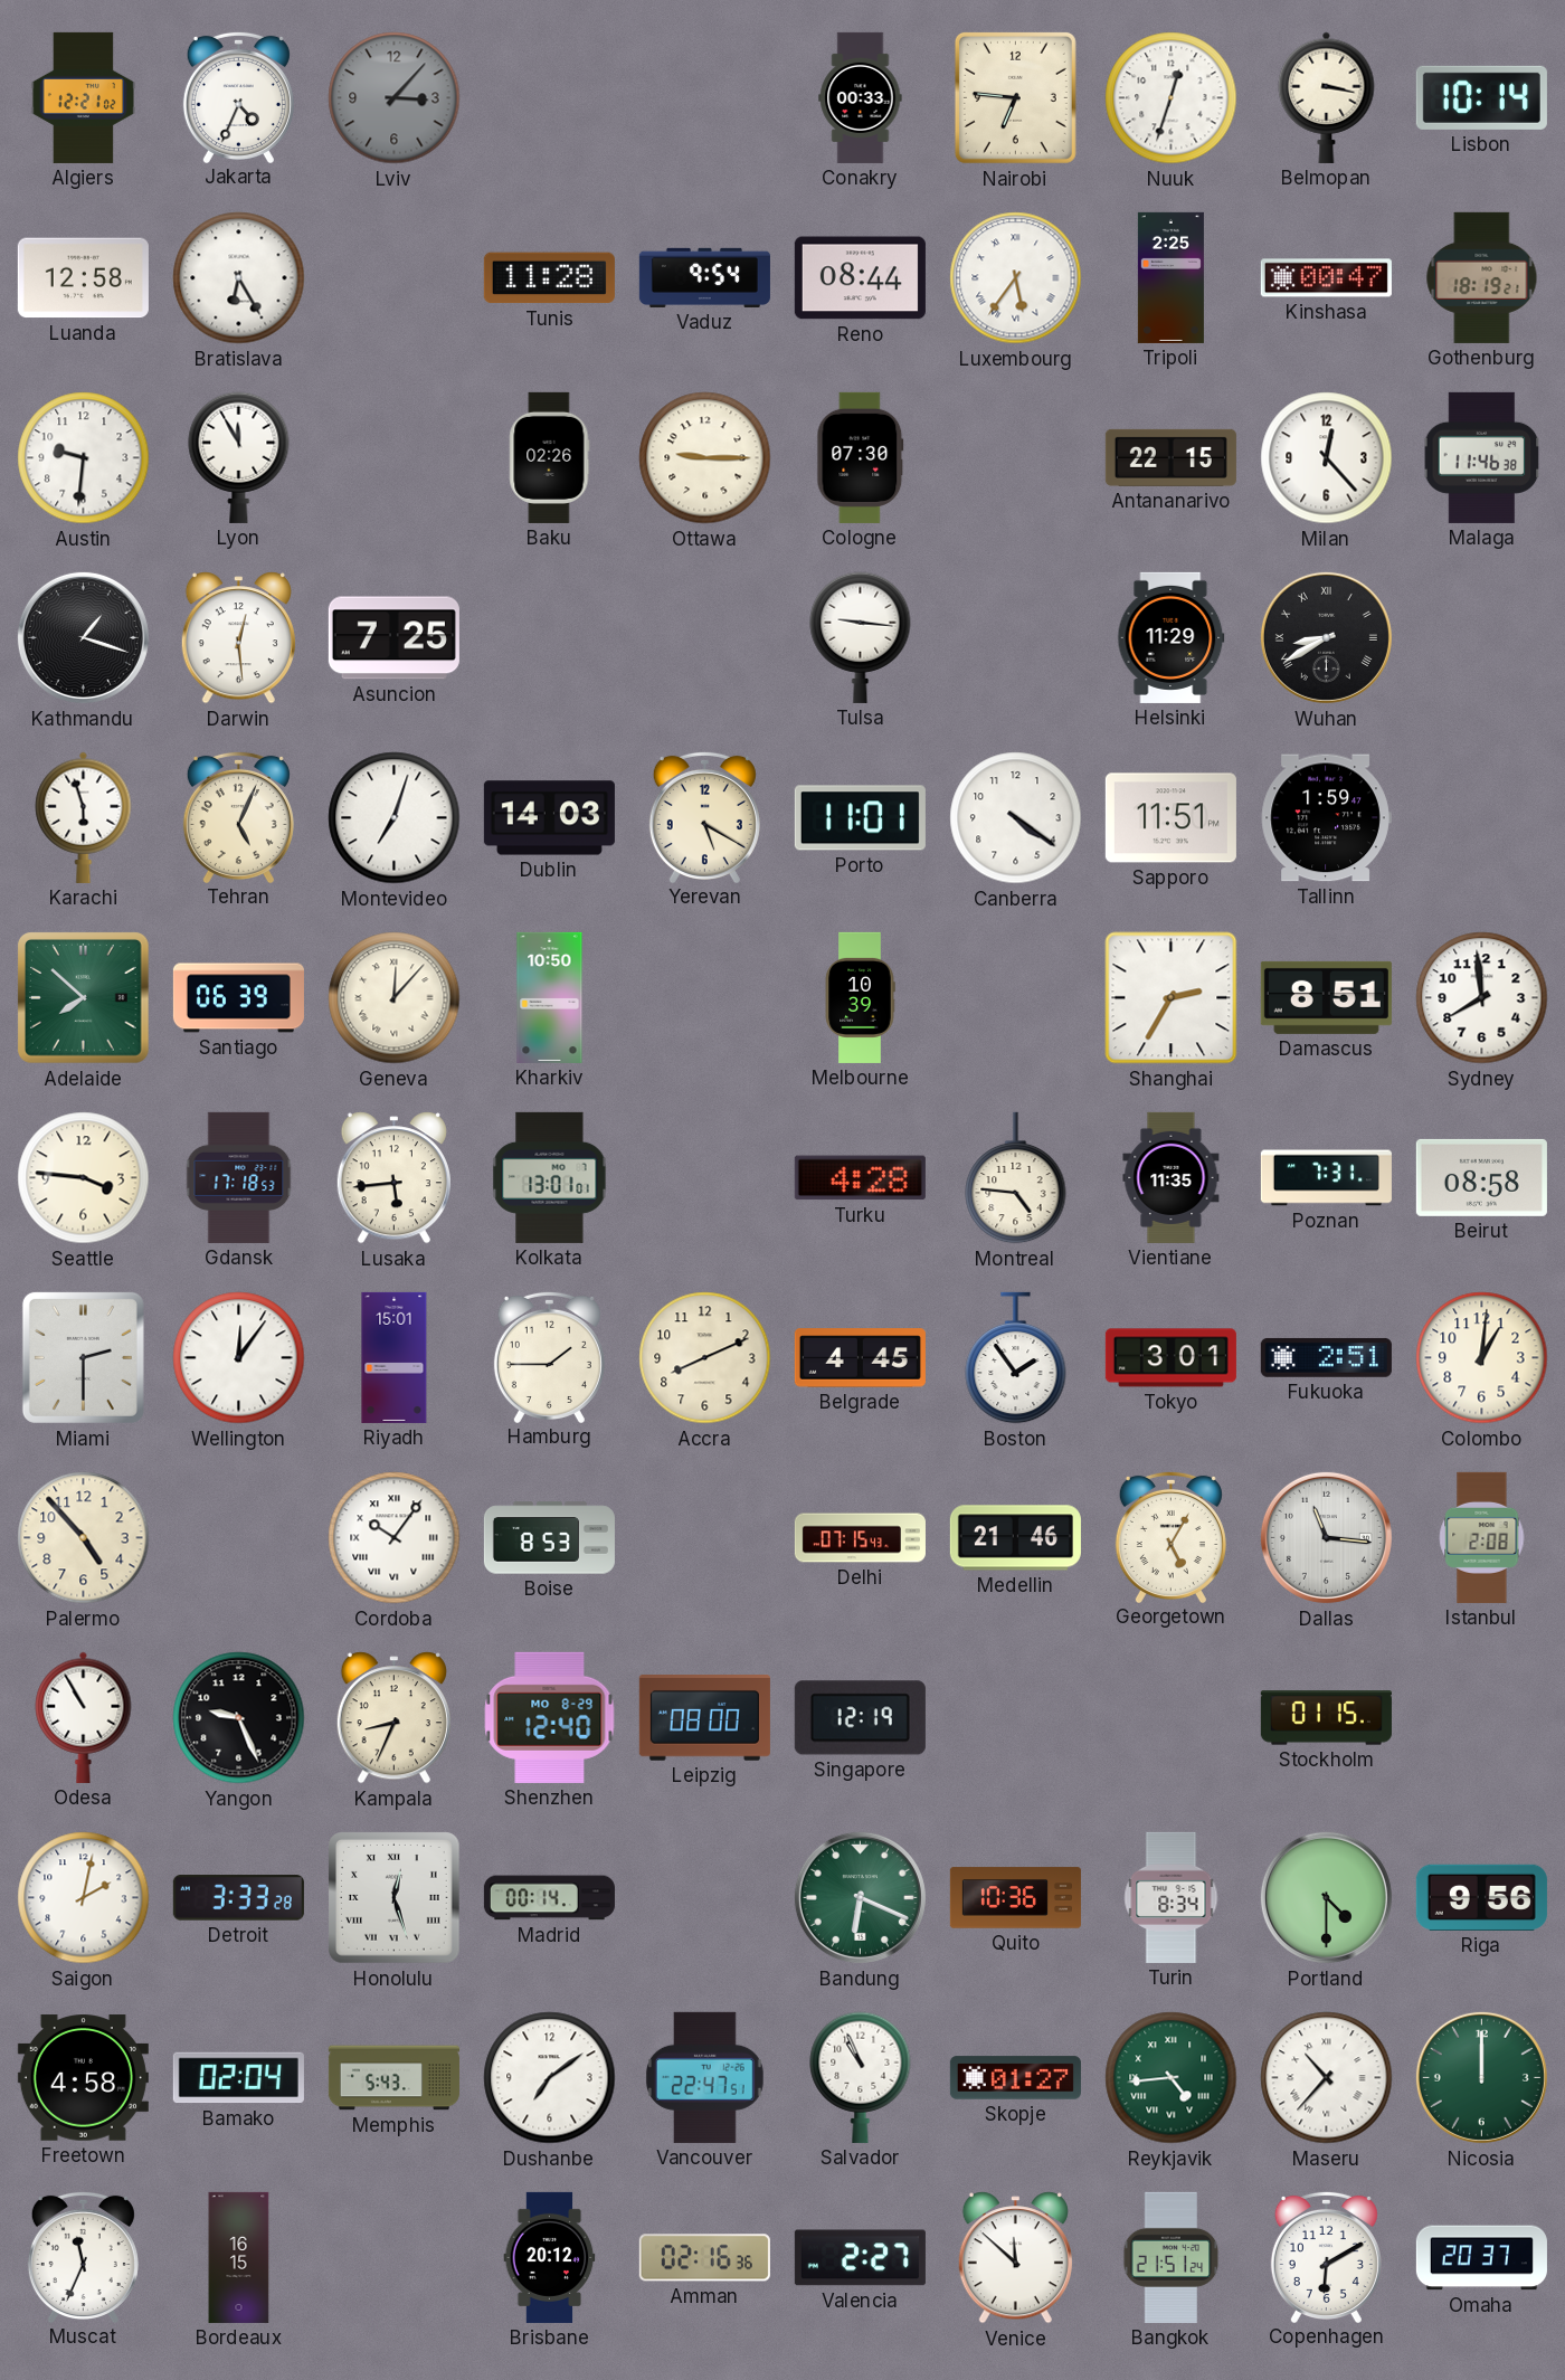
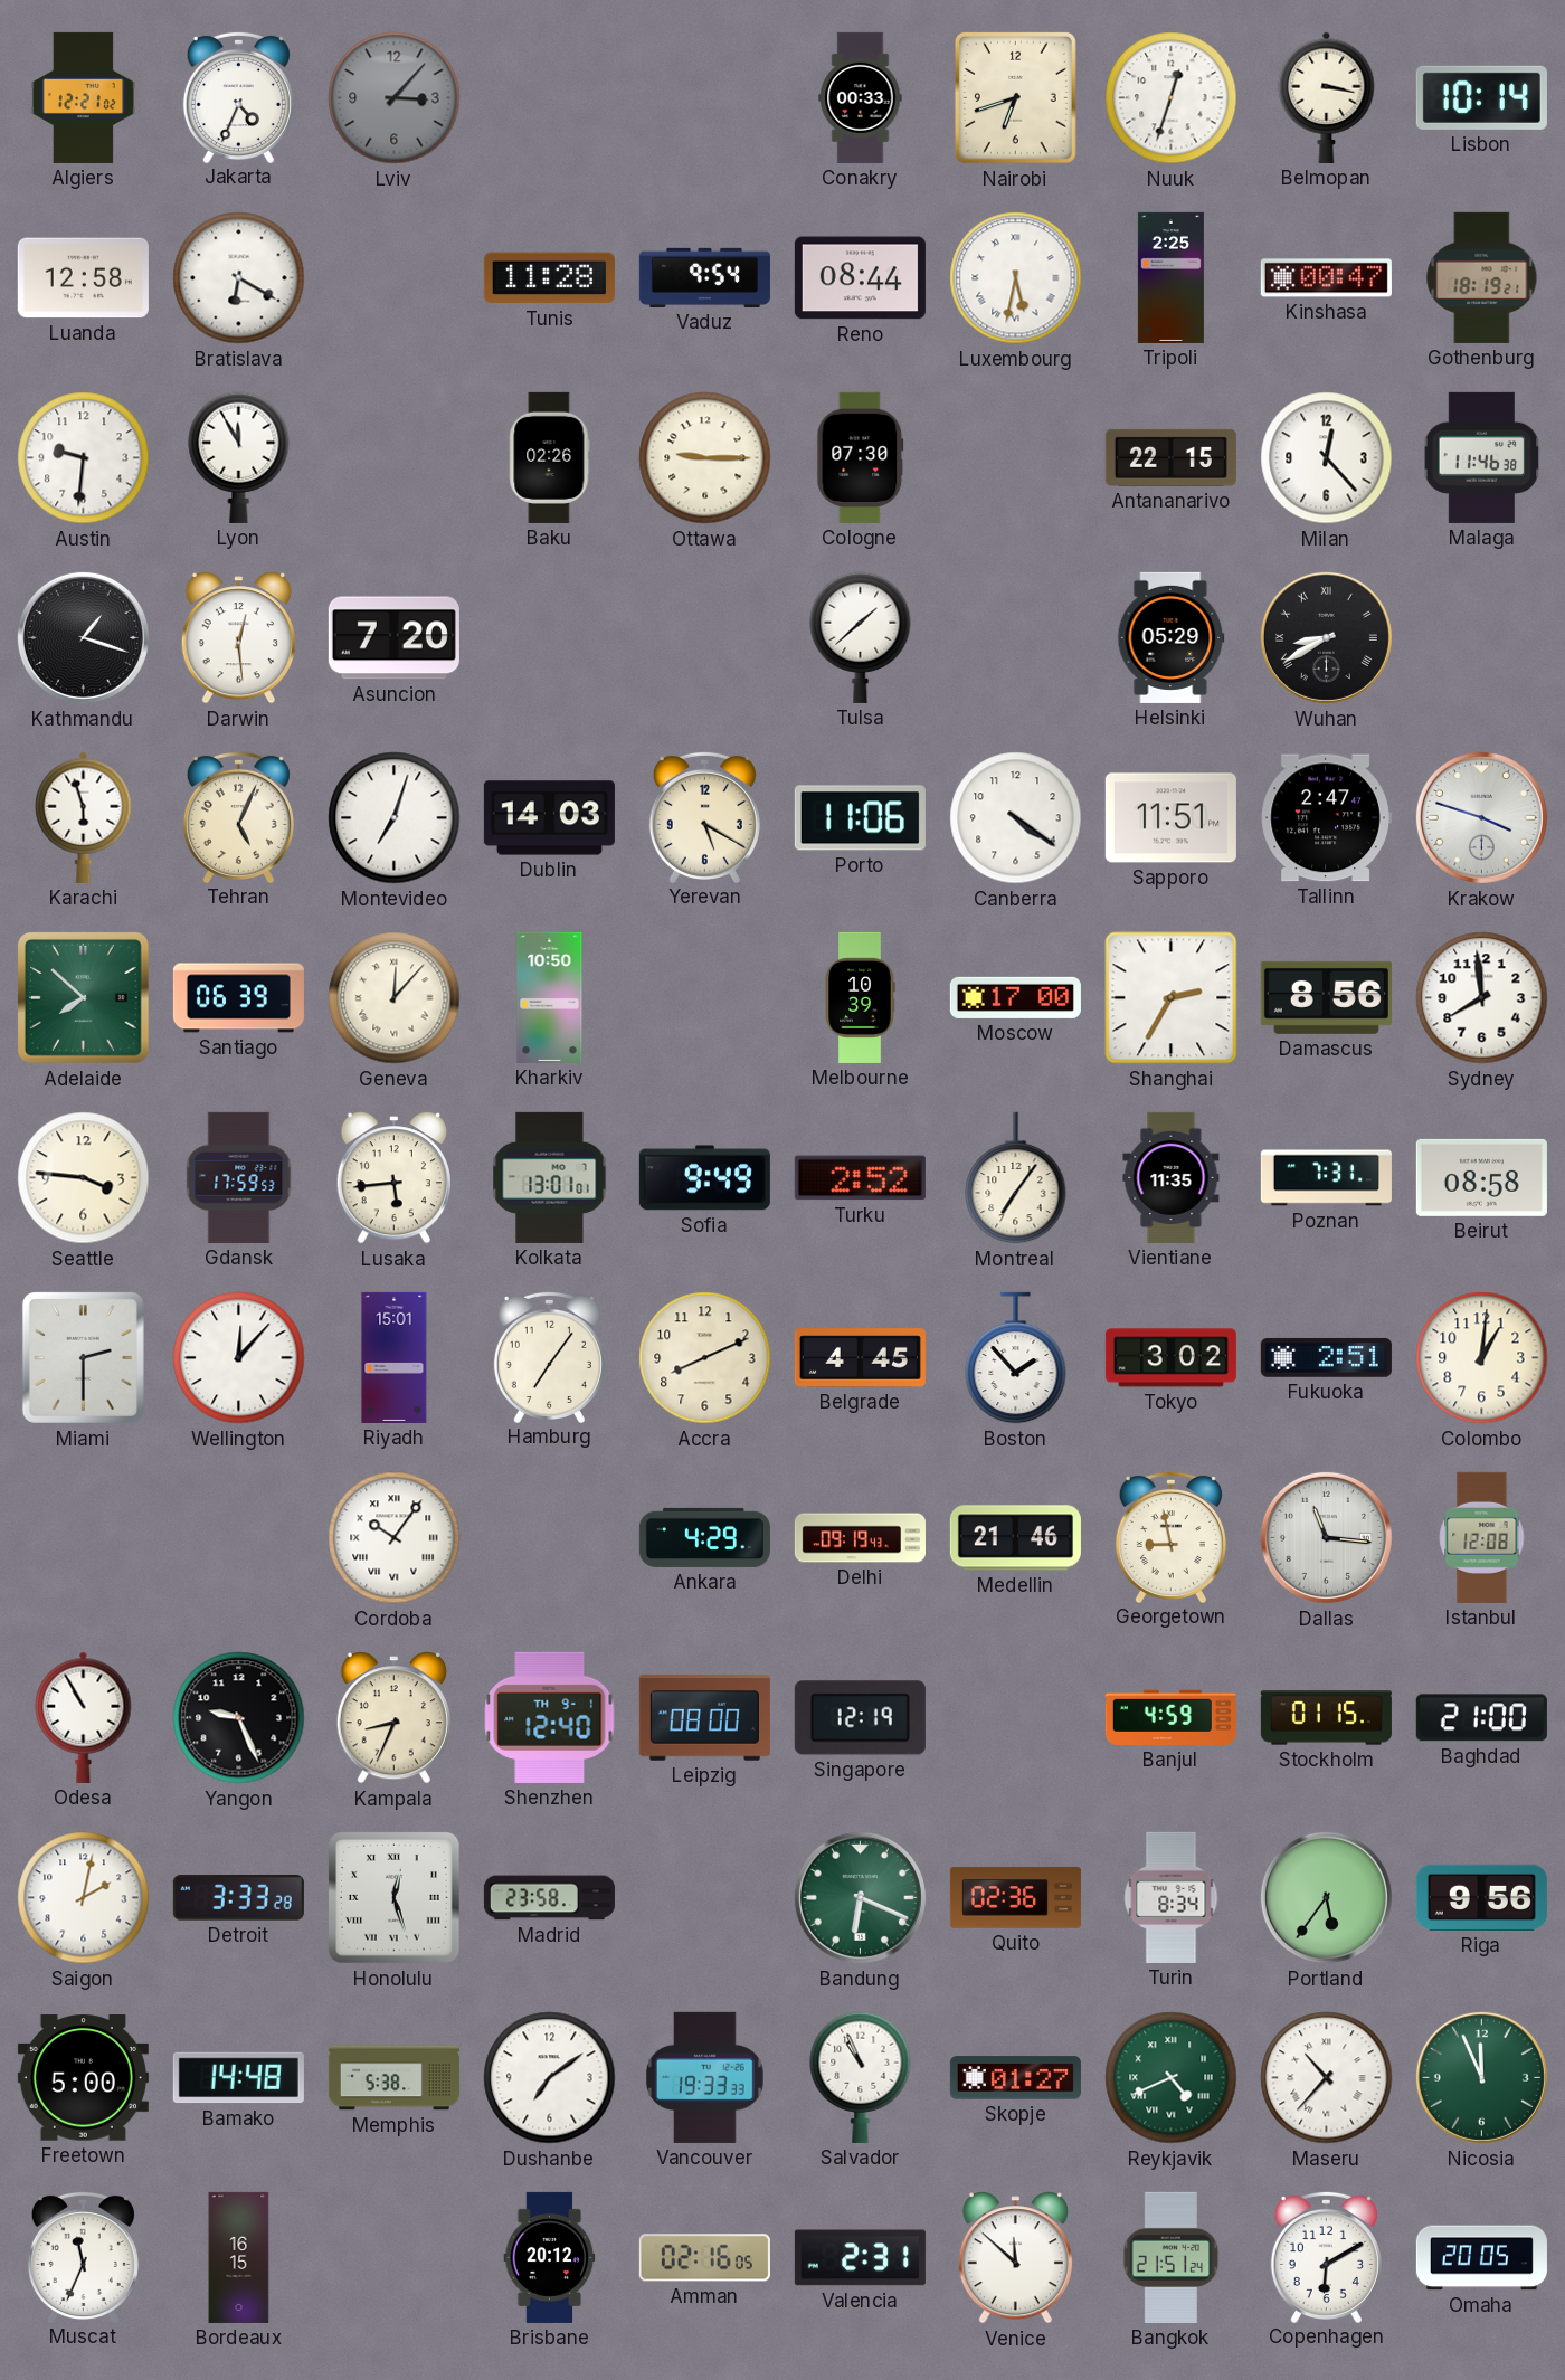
Nairobi: 6:46 -> 6:42 (1015, 97)
Bratislava: 6:25 -> 6:20 (239, 278)
Luxembourg: 5:36 -> 5:32 (1016, 278)
Asuncion: 7:25 -> 7:20 (393, 638)
Tulsa: 9:16 -> 1:38 (861, 637)
Helsinki: 11:29 -> 05:29 (1172, 637)
Porto: 11:01 -> 11:06 (860, 818)
Tallinn: 1:59 -> 2:47 (1326, 818)
Krakow: none -> 3:48 (1481, 817)
Moscow: none -> 17:00 (1015, 997)
Damascus: 8:51 -> 8:56 (1326, 997)
Gdansk: 17:18 -> 17:59 (239, 1177)
Sofia: none -> 9:49 (704, 1178)
Turku: 4:28 -> 2:52 (860, 1178)
Montreal: 4:46 -> 7:06 (1016, 1178)
Wellington: 12:06 -> 12:07 (239, 1358)
Hamburg: 1:45 -> 7:06 (549, 1356)
Boston: 1:54 -> 1:53 (1016, 1358)
Tokyo: 3:01 -> 3:02 (1170, 1358)
Palermo: 4:53 -> none (84, 1538)
Boise: 8:53 -> none (549, 1538)
Ankara: none -> 4:29 (704, 1537)
Delhi: 07:15 -> 09:19 (860, 1538)
Georgetown: 5:05 -> 8:58 (1170, 1536)
Istanbul: 2:08 -> 12:08 (1482, 1537)
Shenzhen date: MO 8-29 -> TH 9-1 (550, 1717)
Banjul: none -> 4:59 (1170, 1717)
Baghdad: none -> 21:00 (1481, 1718)
Madrid: 00:14 -> 23:58 (549, 1898)
Quito: 10:36 -> 02:36 (1015, 1898)
Portland: 4:30 -> 5:36 (1326, 1897)
Freetown: 4:58 -> 5:00 (83, 2078)
Bamako: 02:04 -> 14:48 (238, 2078)
Memphis: 5:43 -> 5:38 (393, 2078)
Vancouver: 22:47 -> 19:33 (704, 2077)
Reykjavik: 4:44 -> 4:41 (1172, 2078)
Nicosia: 12:00 -> 11:56 (1481, 2077)
Amman: 02:16:36 -> 02:16:05 (704, 2258)
Valencia: 2:27 -> 2:31 (860, 2258)
Omaha: 20:37 -> 20:05 (1481, 2258)
